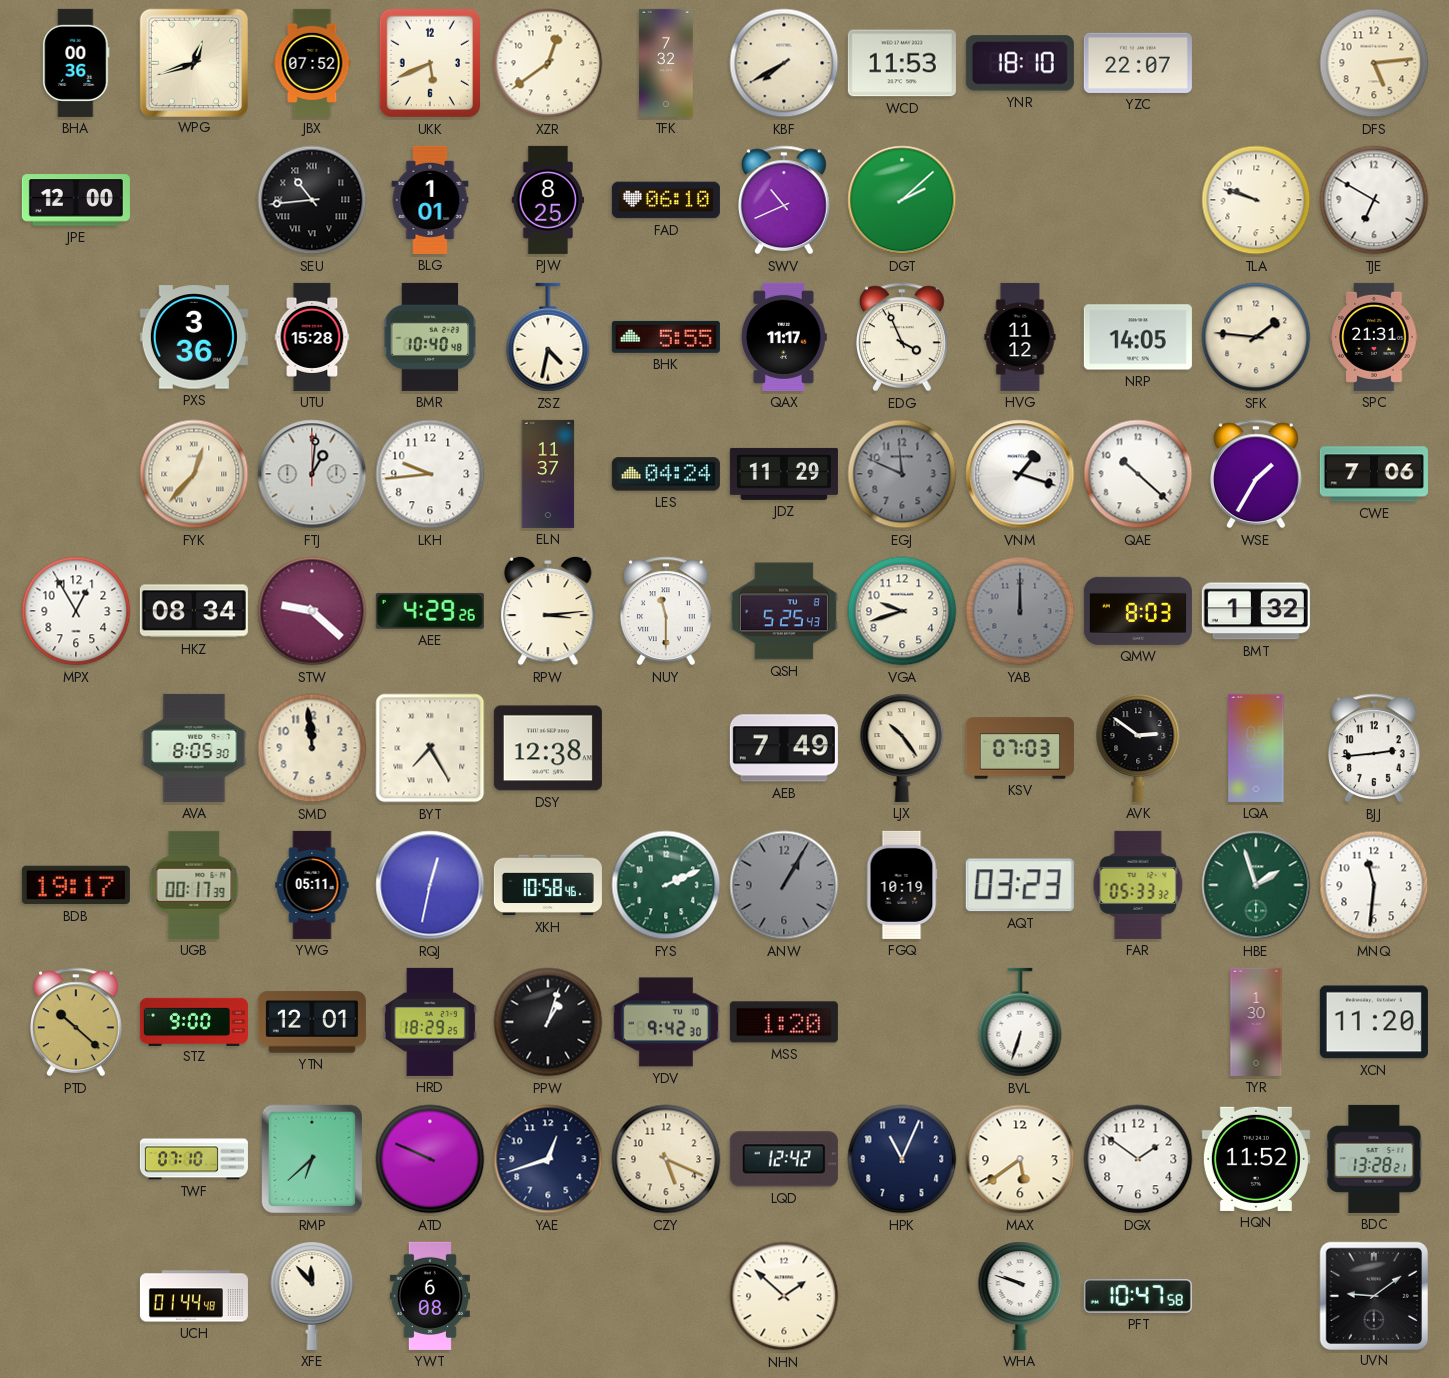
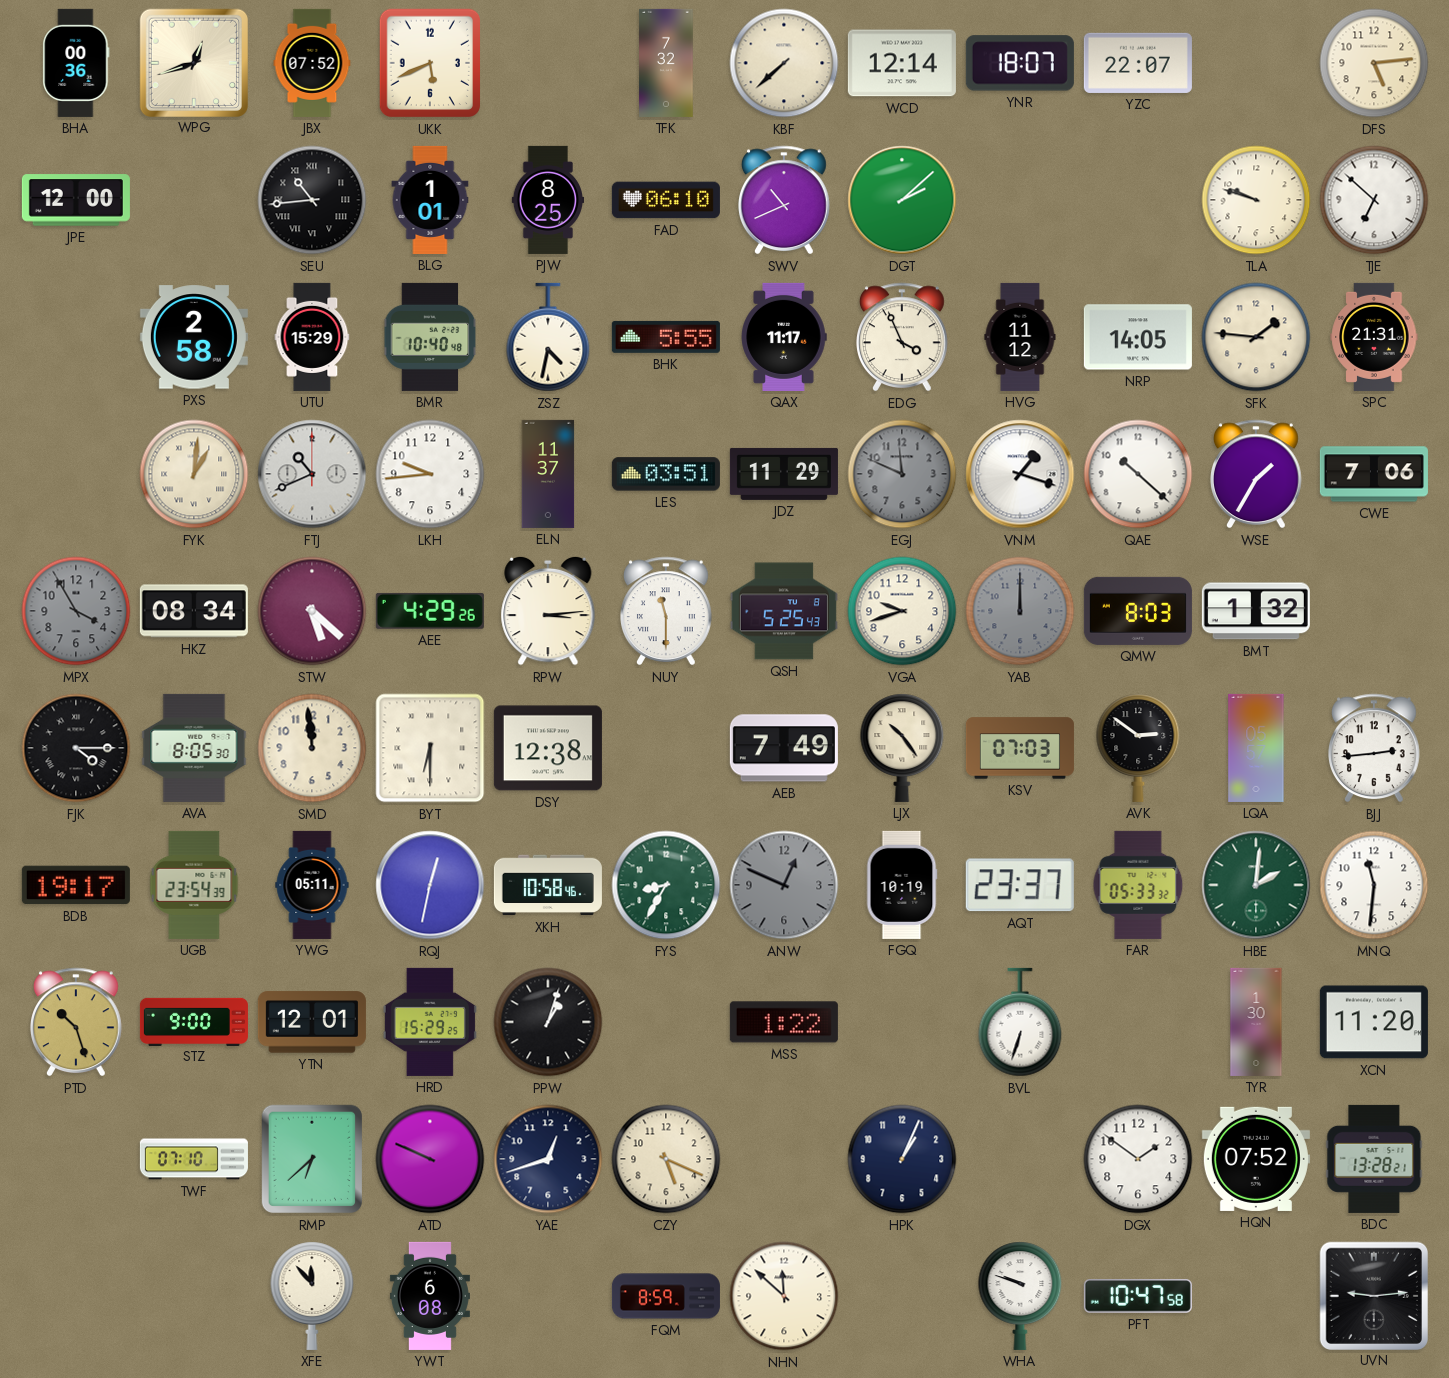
XZR: 12:39 -> none (548, 63)
KBF: 7:40 -> 7:38 (784, 63)
WCD: 11:53 -> 12:14 (902, 63)
YNR: 18:10 -> 18:07 (1020, 63)
TJE: 6:50 -> 6:52 (1374, 200)
PXS: 3:36 -> 2:58 (194, 337)
UTU: 15:28 -> 15:29 (312, 337)
FYK: 12:37 -> 1:01 (194, 474)
FTJ: 1:01 -> 10:41 (312, 474)
LES: 04:24 -> 03:51 (666, 474)
MPX: 12:55 -> 3:55 (76, 611)
MPX dial: white -> grey (76, 611)
STW: 9:22 -> 5:22 (312, 611)
FJK: none -> 4:15 (76, 748)
BYT: 7:25 -> 6:30 (430, 748)
UGB: 00:17 -> 23:54 (194, 885)
FYS: 2:11 -> 8:35 (666, 885)
ANW: 1:05 -> 12:49 (784, 885)
AQT: 03:23 -> 23:37 (1020, 885)
HBE: 1:57 -> 2:01 (1256, 885)
PTD: 10:22 -> 10:27 (77, 1022)
HRD: 18:29 -> 15:29 (430, 1022)
YDV: 9:42 -> none (666, 1022)
MSS: 1:20 -> 1:22 (784, 1022)
LQD: 12:42 -> none (784, 1159)
HPK: 11:04 -> 1:04 (902, 1159)
MAX: 5:39 -> none (1020, 1159)
HQN: 11:52 -> 07:52 (1256, 1159)
UCH: 01:44 -> none (194, 1296)
FQM: none -> 8:59 (666, 1296)
NHN: 1:52 -> 11:52 (784, 1296)
UVN: 9:09 -> 9:14 (1373, 1295)
